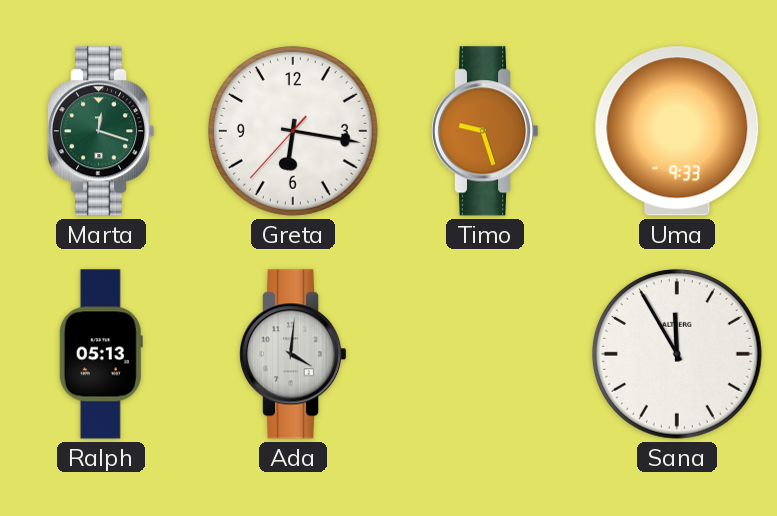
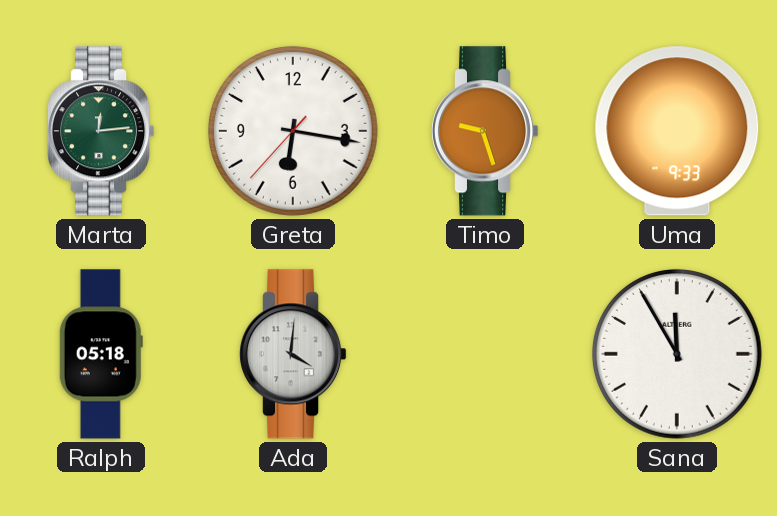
Marta: 12:18 -> 12:14 (101, 131)
Ralph: 05:13 -> 05:18 (101, 354)
